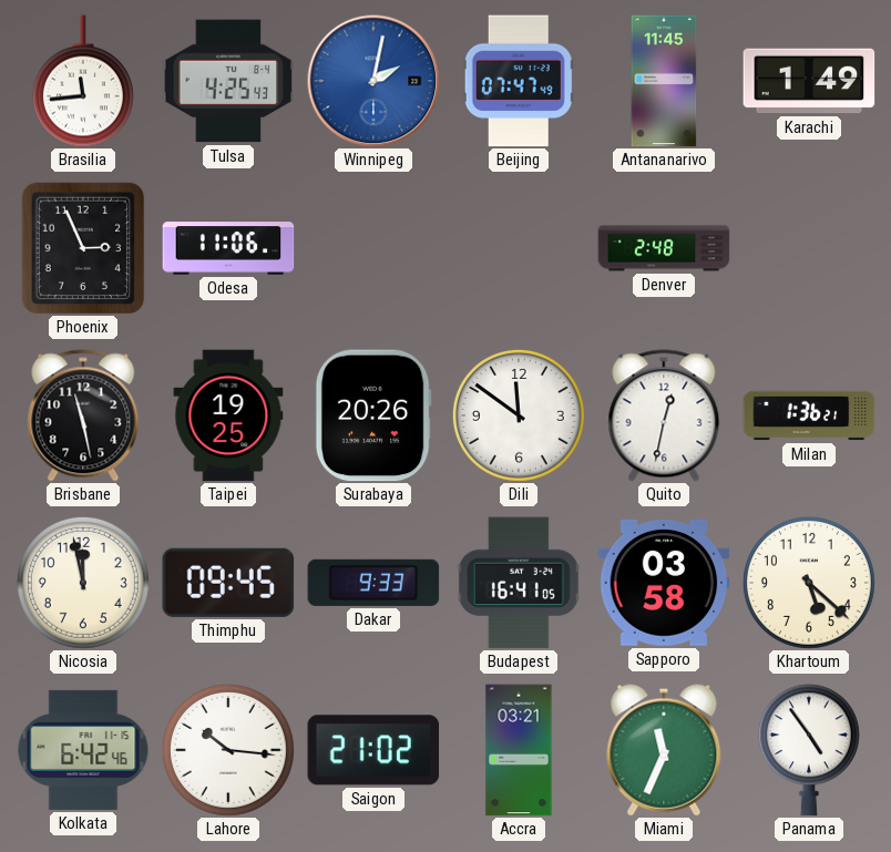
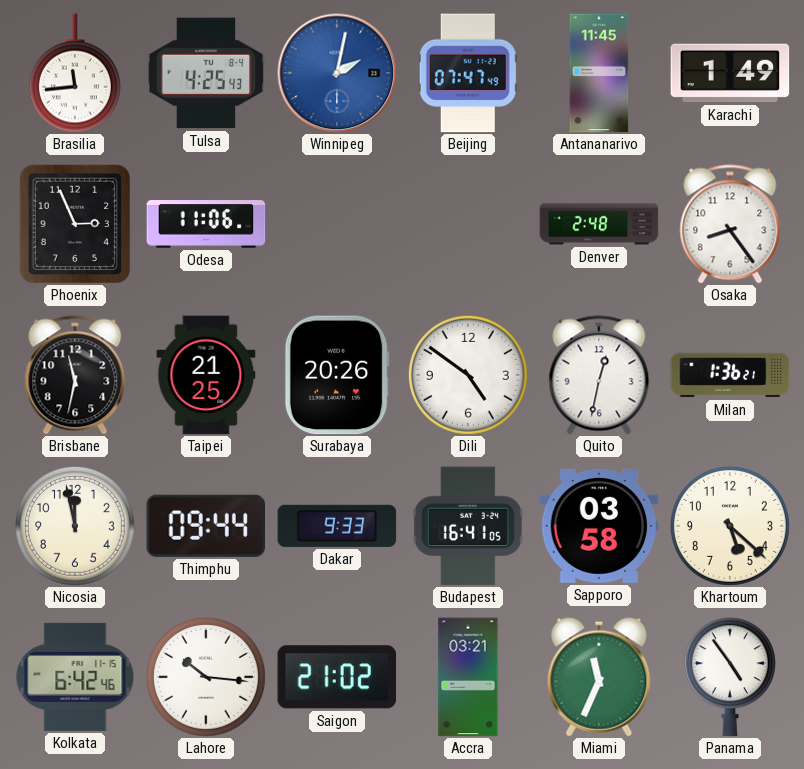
Osaka: none -> 8:24 (730, 224)
Brisbane: 11:28 -> 11:32 (75, 375)
Taipei: 19:25 -> 21:25 (206, 375)
Dili: 11:51 -> 4:51 (468, 375)
Thimphu: 09:45 -> 09:44 (206, 526)
